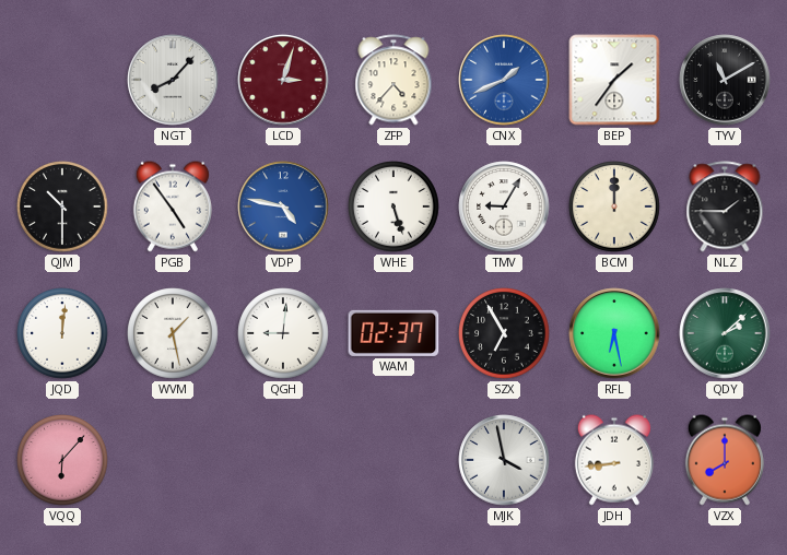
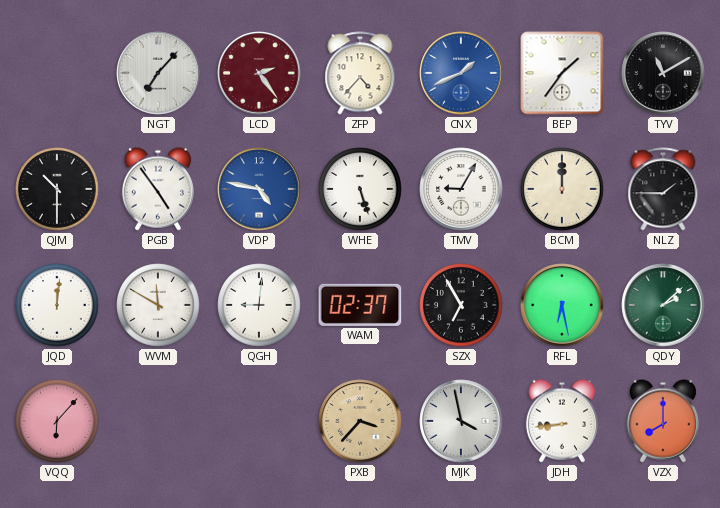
NGT: 8:07 -> 7:07 (158, 73)
LCD: 3:03 -> 2:24 (259, 73)
WVM: 1:28 -> 11:50 (158, 305)
PXB: none -> 3:37 (360, 421)
